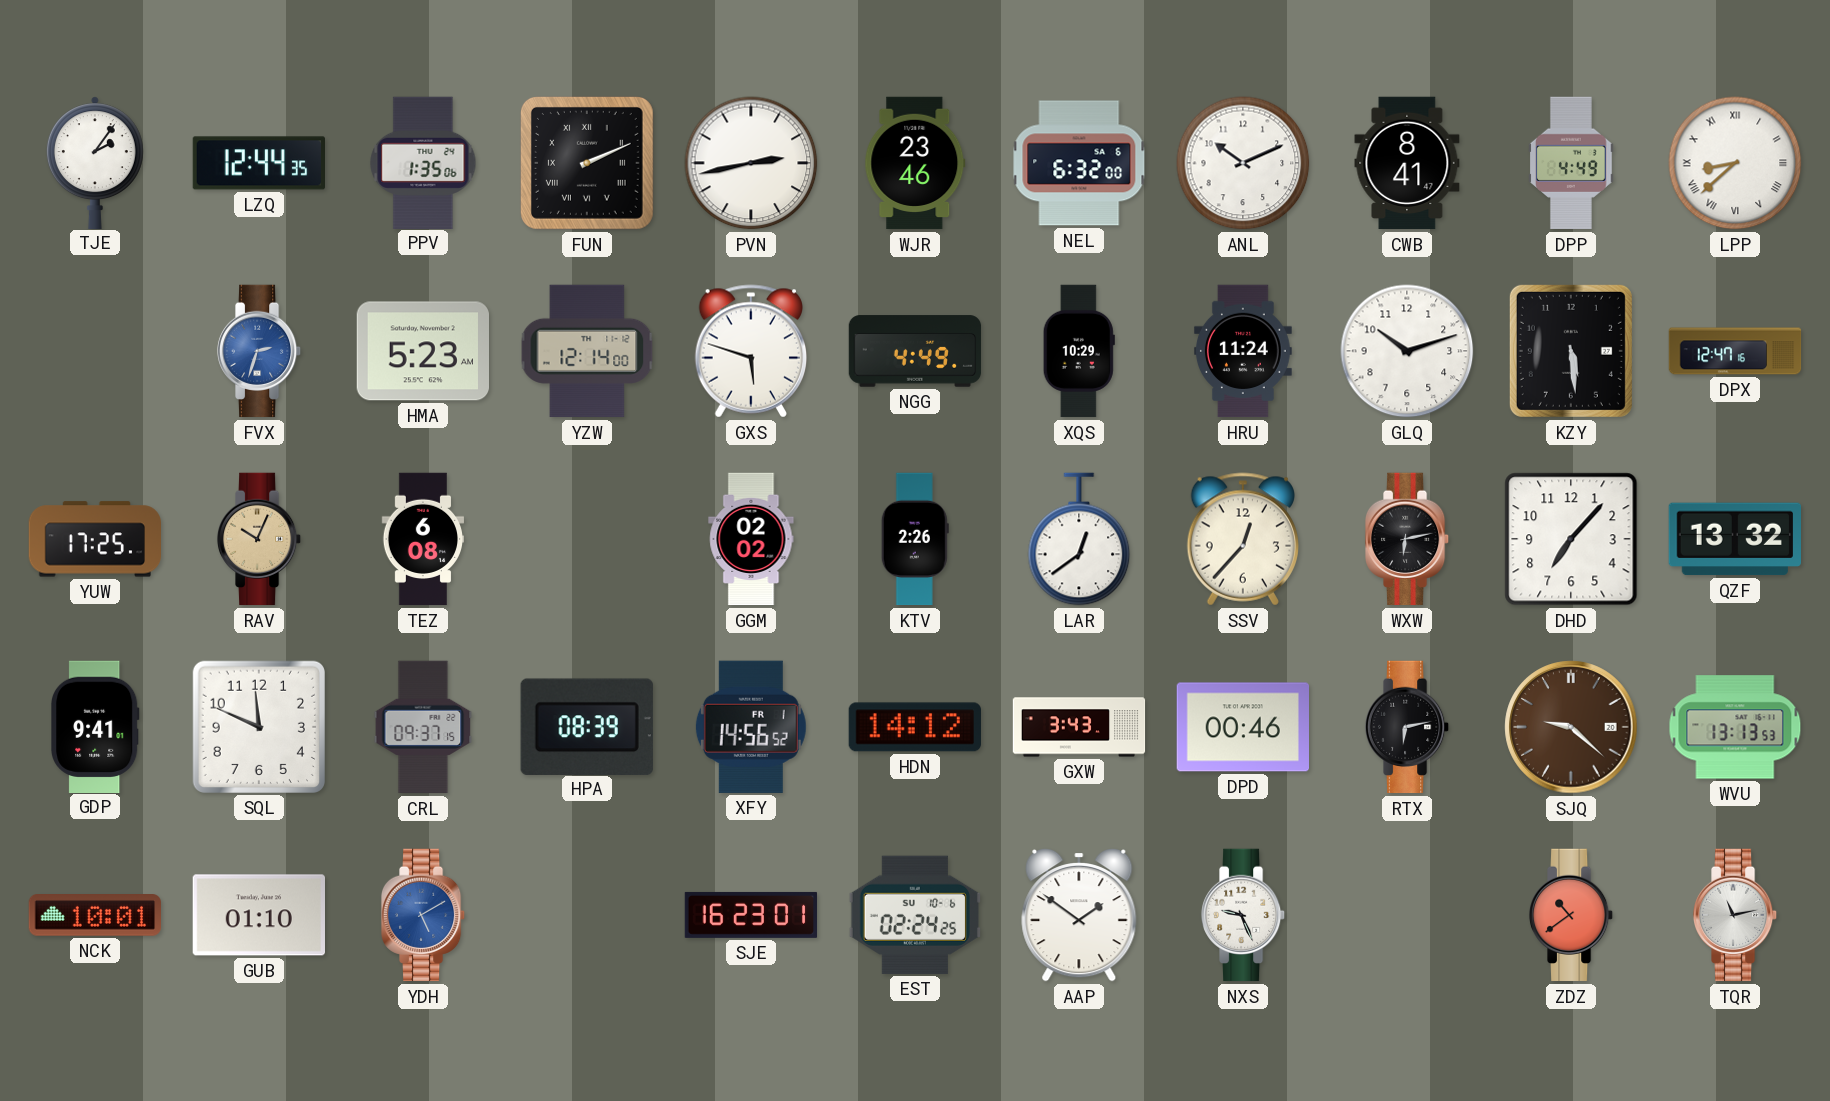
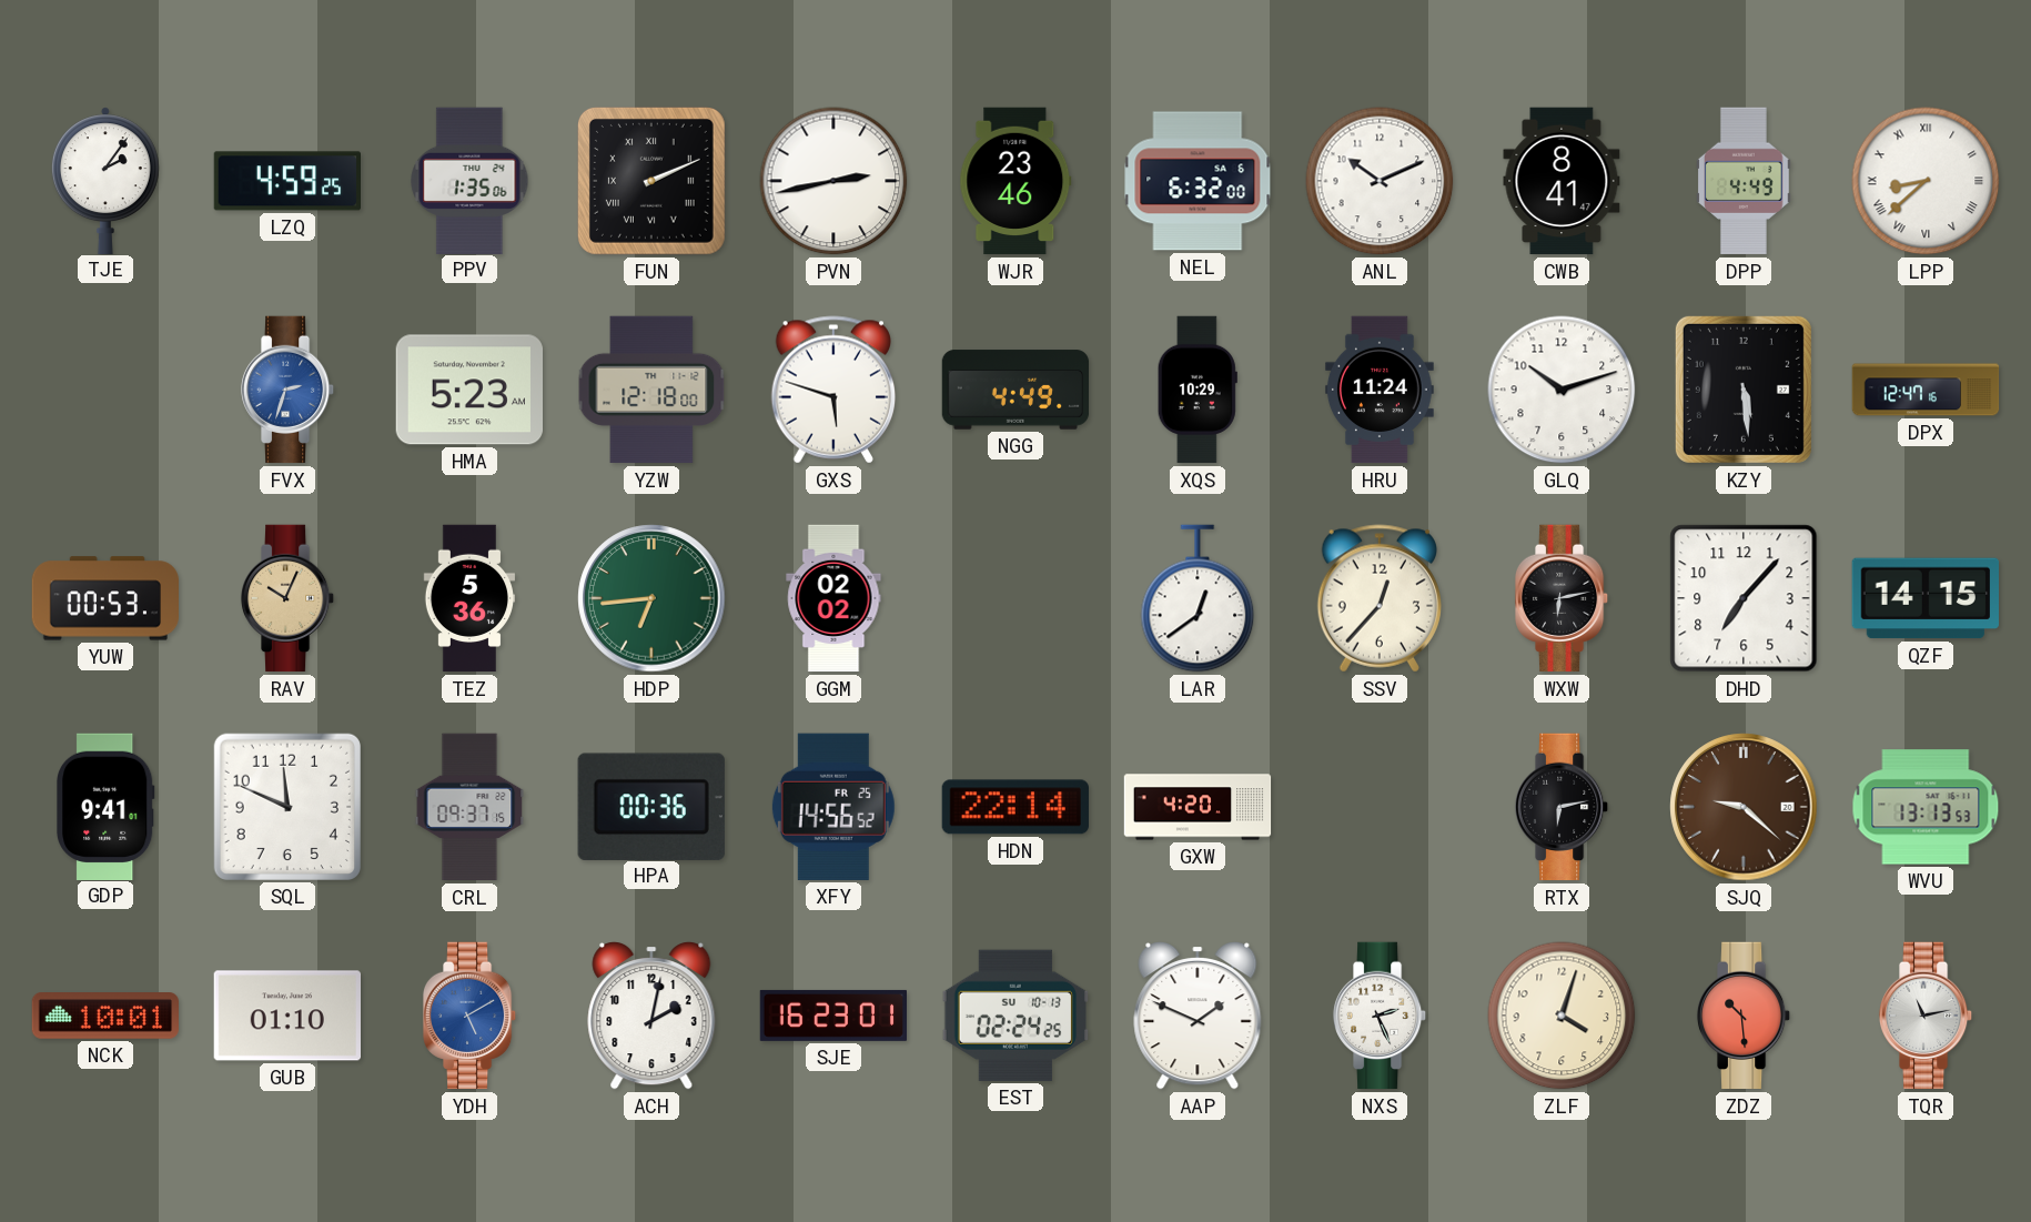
LZQ: 12:44 -> 4:59 (286, 181)
YZW: 12:14 -> 12:18 (651, 390)
YUW: 17:25 -> 00:53 (105, 598)
TEZ: 6:08 -> 5:36 (468, 598)
HDP: none -> 6:44 (651, 598)
KTV: 2:26 -> none (915, 539)
QZF: 13:32 -> 14:15 (1924, 598)
HPA: 08:39 -> 00:36 (651, 806)
XFY date: FR 1 -> FR 25 (833, 807)
HDN: 14:12 -> 22:14 (1014, 807)
GXW: 3:43 -> 4:20 (1198, 807)
DPD: 00:46 -> none (1242, 727)
ACH: none -> 2:02 (651, 1017)
EST date: SU 10-6 -> SU 10-13 (1015, 1016)
AAP: 1:51 -> 1:49 (1198, 1017)
NXS: 9:26 -> 2:26 (1380, 1016)
ZLF: none -> 4:03 (1562, 1016)
ZDZ: 10:39 -> 10:29 (1744, 1016)
